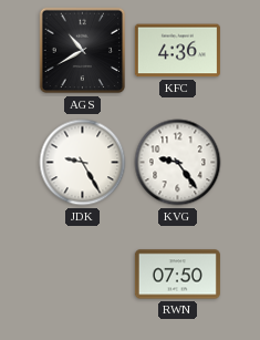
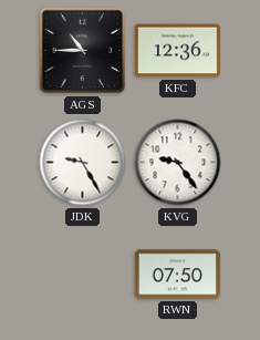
AGS: 10:40 -> 10:45 (83, 51)
KFC: 4:36 -> 12:36 (177, 51)
